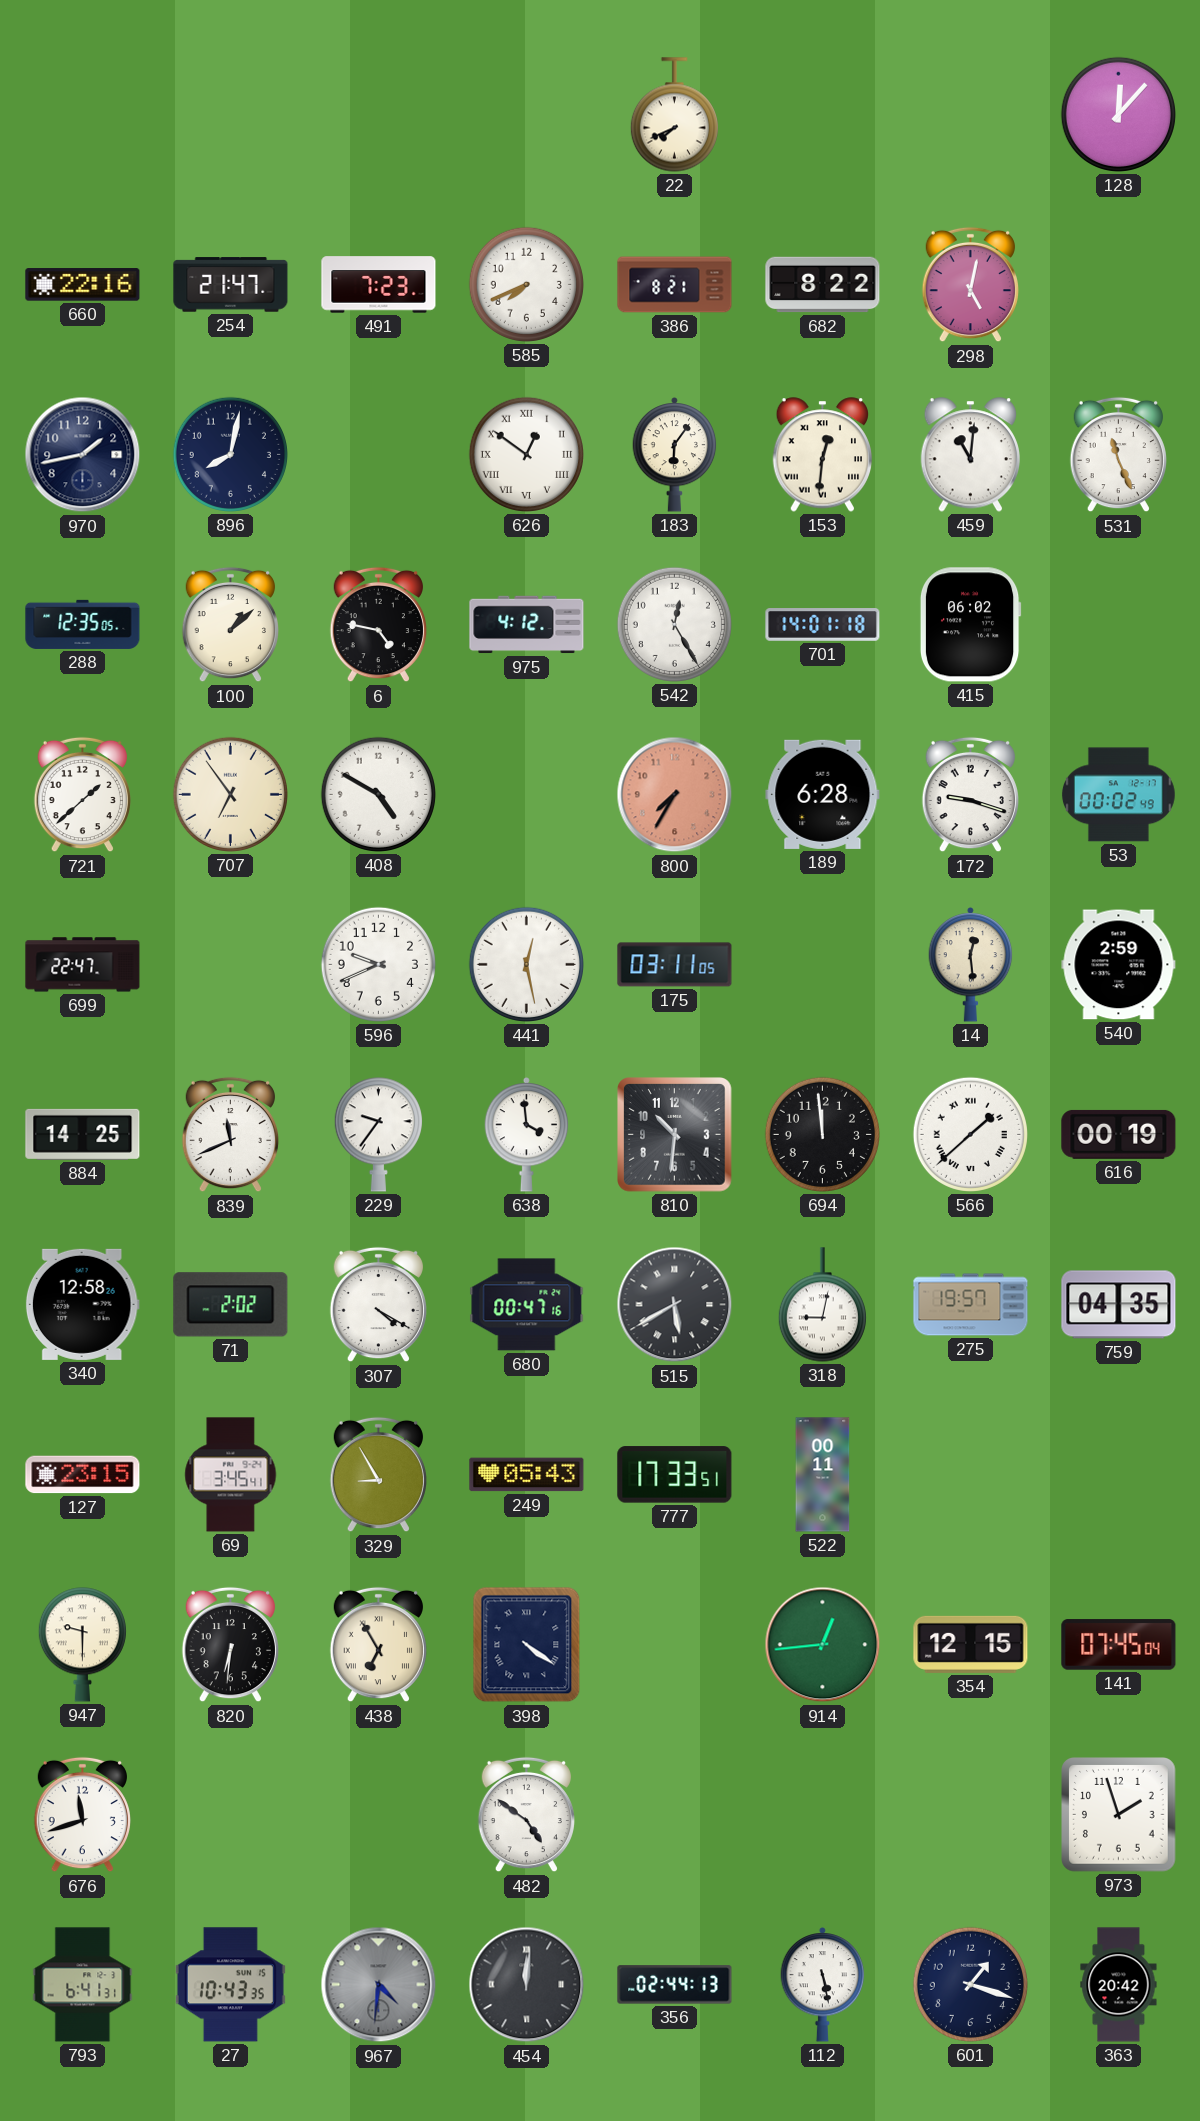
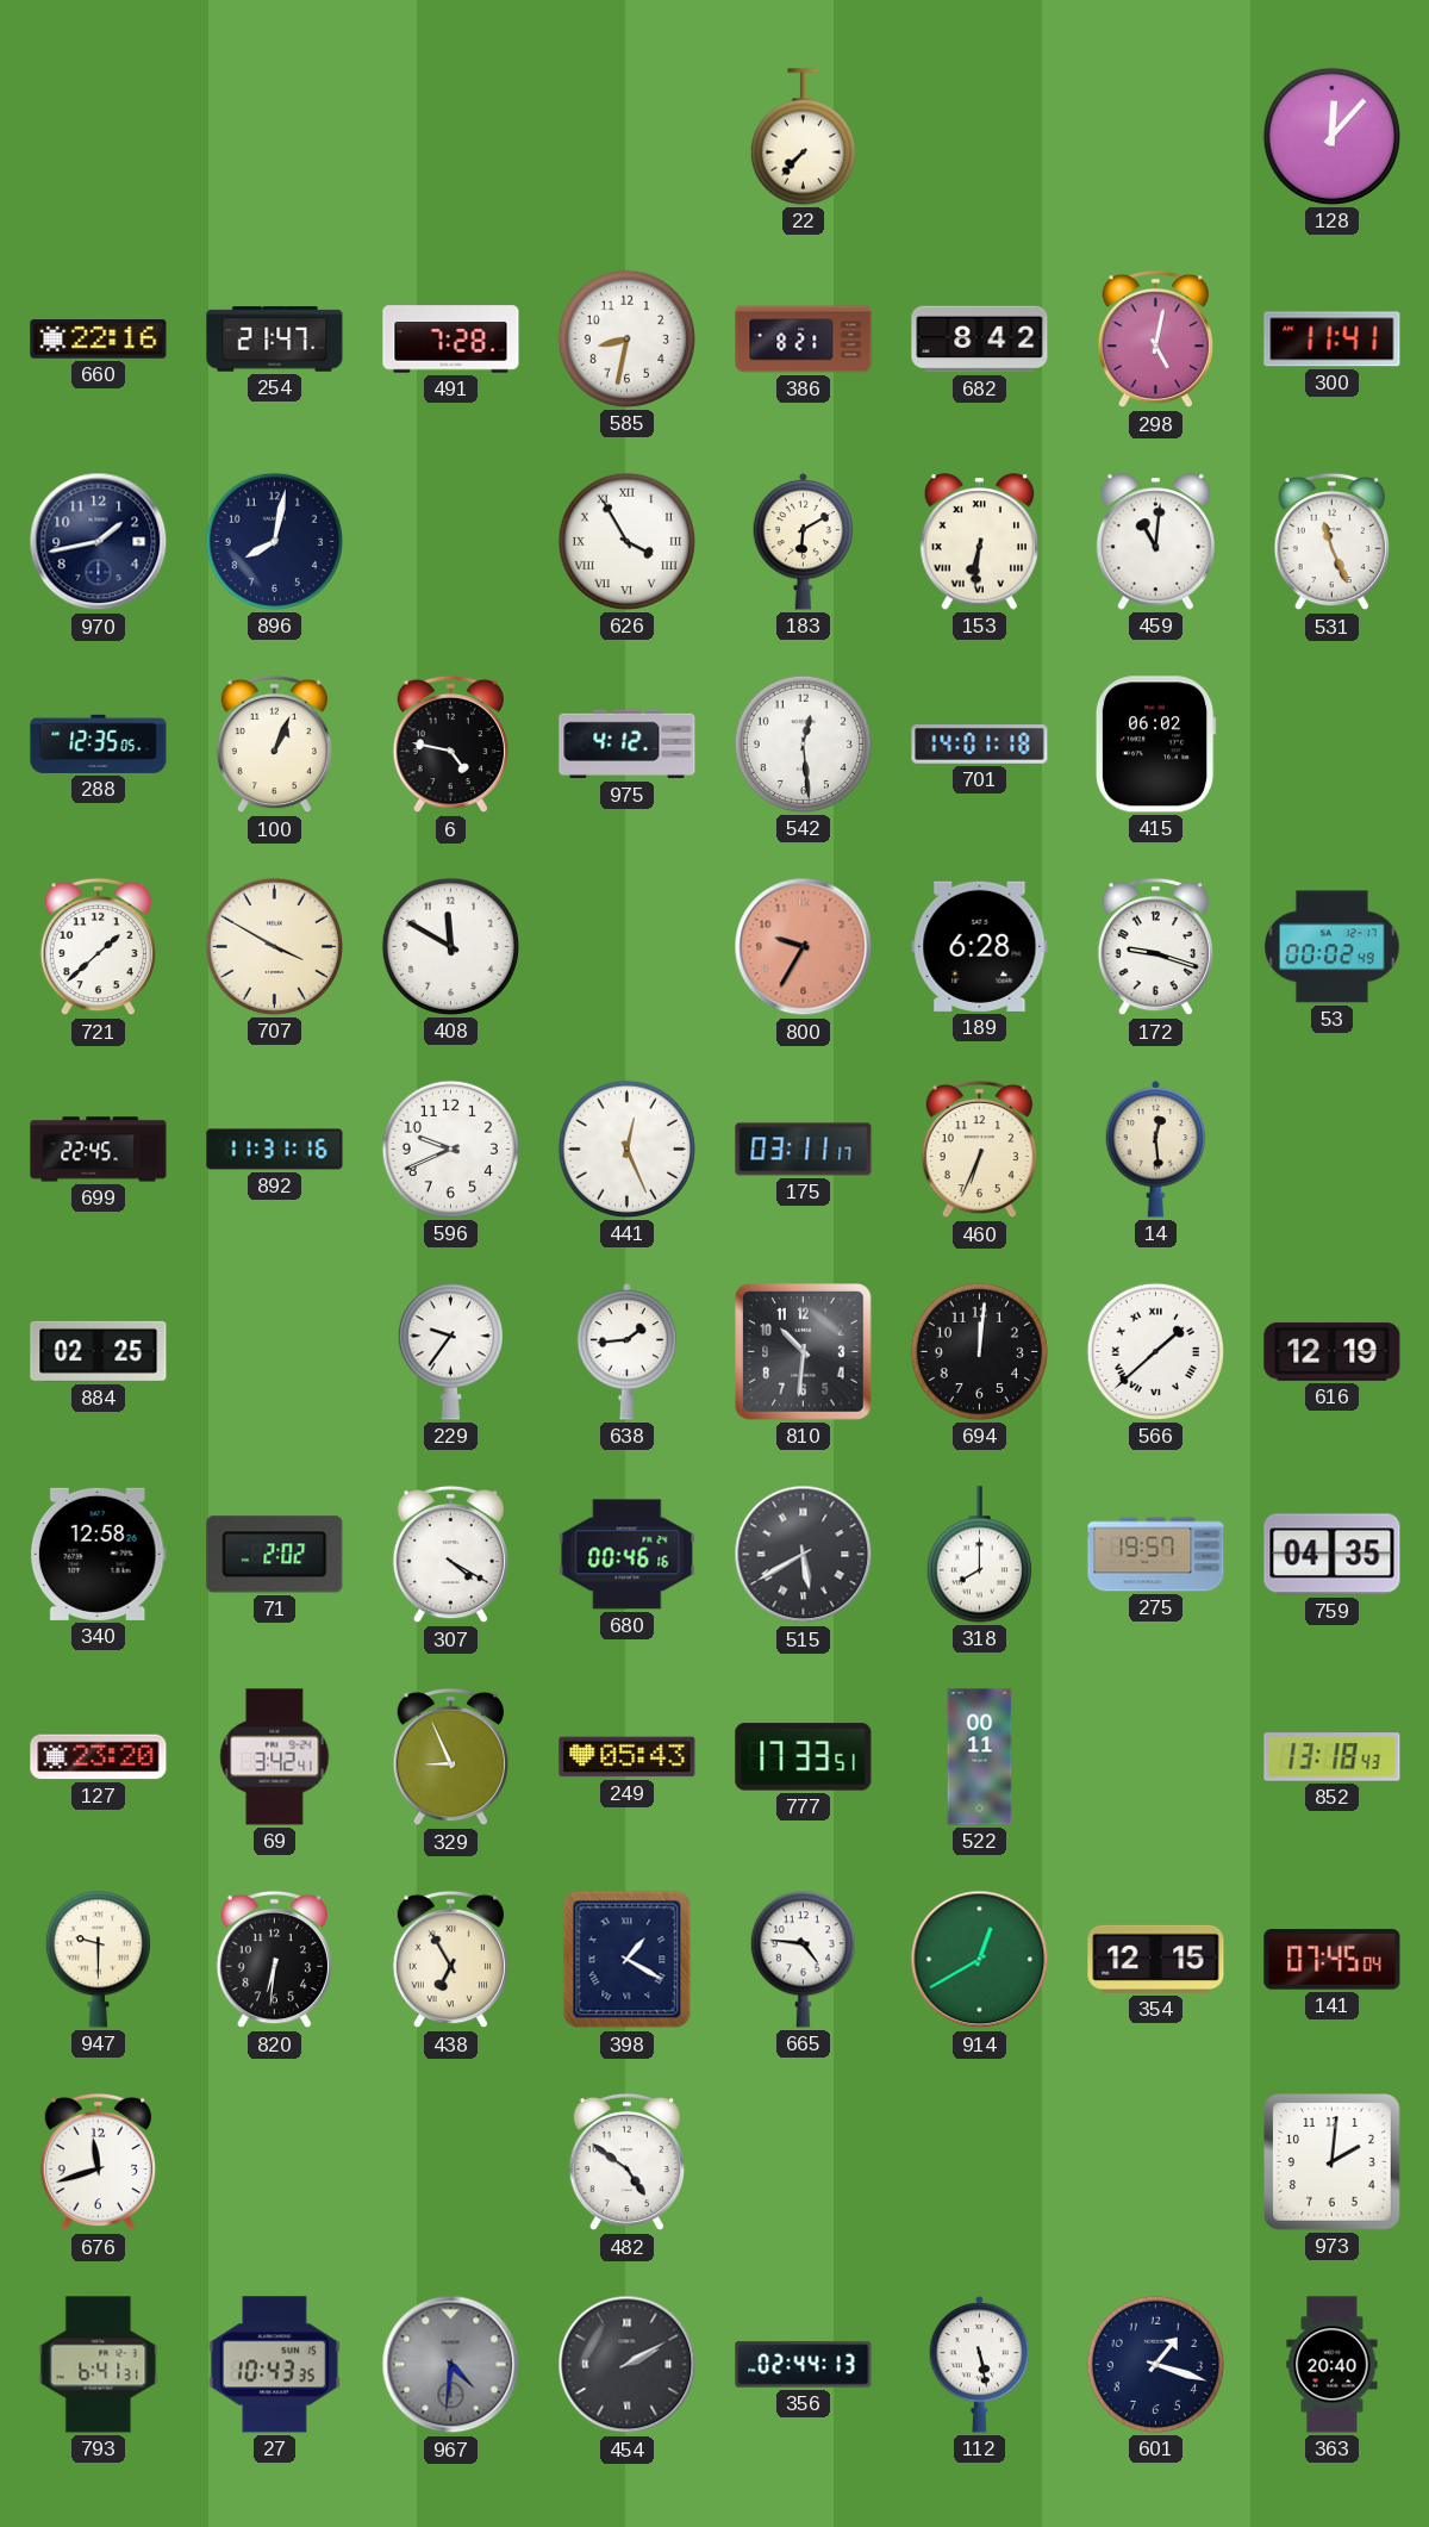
22: 7:41 -> 7:37 (803, 137)
491: 7:23 -> 7:28 (451, 340)
585: 7:41 -> 8:32 (626, 338)
682: 8:22 -> 8:42 (980, 340)
300: none -> 11:41 (1333, 340)
626: 12:51 -> 3:55 (626, 541)
183: 6:06 -> 6:10 (804, 541)
153: 12:31 -> 6:31 (979, 542)
100: 1:08 -> 1:04 (274, 745)
542: 12:25 -> 12:29 (803, 743)
707: 6:54 -> 3:50 (274, 946)
408: 4:50 -> 11:50 (450, 946)
800: 7:35 -> 9:35 (804, 947)
699: 22:47 -> 22:45 (99, 1150)
892: none -> 11:31 (275, 1150)
441: 12:28 -> 12:26 (626, 1149)
175: 03:11:05 -> 03:11:17 (804, 1150)
460: none -> 6:34 (979, 1150)
540: 2:59 -> none (1119, 965)
884: 14:25 -> 02:25 (99, 1351)
839: 11:41 -> none (230, 1135)
638: 3:59 -> 1:44 (628, 1351)
694: 11:59 -> 12:01 (979, 1351)
616: 00:19 -> 12:19 (1333, 1351)
680: 00:47 -> 00:46 (628, 1555)
318: 9:02 -> 8:00 (979, 1555)
127: 23:15 -> 23:20 (99, 1757)
69: 3:45 -> 3:42 (275, 1757)
329: 8:55 -> 8:56 (450, 1757)
852: none -> 13:18 (1333, 1757)
398: 4:21 -> 1:20 (628, 1960)
665: none -> 4:46 (803, 1960)
914: 12:44 -> 12:40 (980, 1960)
973: 1:57 -> 2:01 (1333, 2162)
454: 12:01 -> 2:10 (628, 2365)
363: 20:42 -> 20:40 (1333, 2365)
